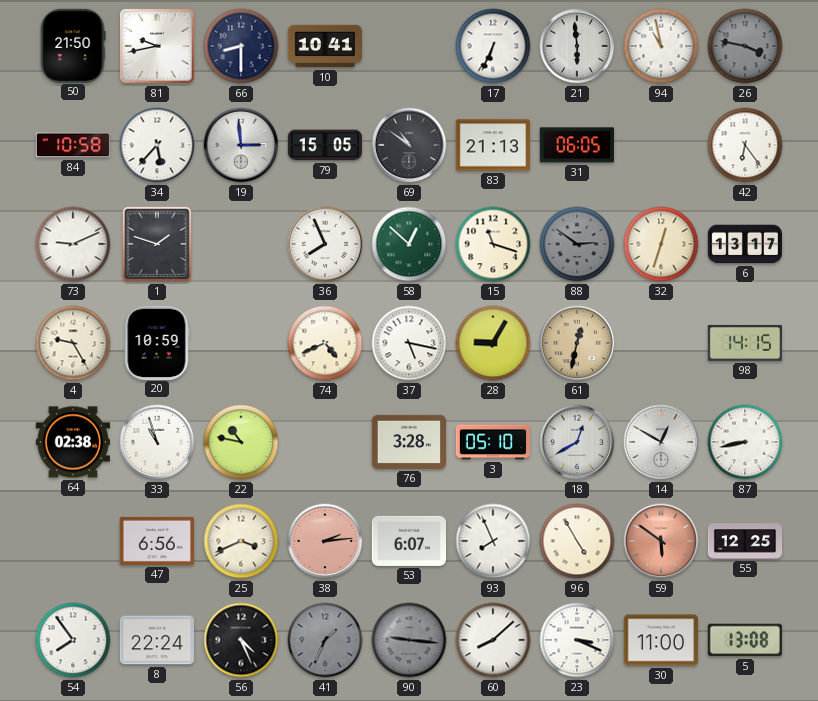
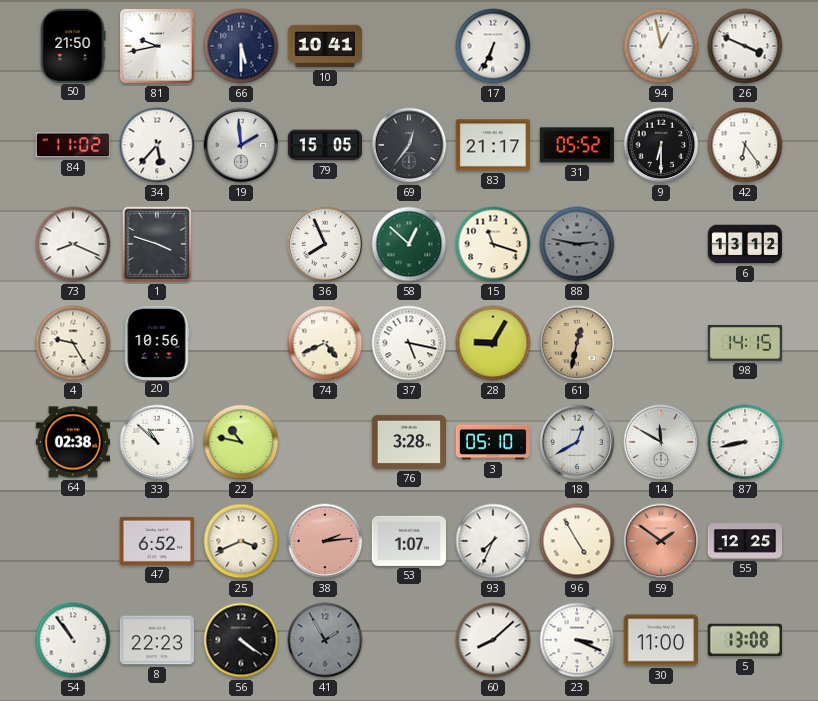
66: 8:30 -> 5:30 (241, 46)
21: 5:59 -> none (577, 46)
94: 10:58 -> 12:58 (661, 46)
26: 3:47 -> 3:49 (745, 46)
26 dial: grey -> white (745, 46)
84: 10:58 -> 11:02 (73, 145)
19: 2:59 -> 1:59 (241, 145)
69: 10:51 -> 12:36 (409, 145)
83: 21:13 -> 21:17 (492, 145)
31: 06:05 -> 05:52 (577, 145)
9: none -> 6:30 (661, 145)
73: 9:11 -> 8:19 (73, 244)
1: 1:48 -> 3:48 (157, 244)
88: 2:51 -> 2:47 (577, 244)
32: 12:33 -> none (661, 244)
6: 13:17 -> 13:12 (744, 244)
20: 10:59 -> 10:56 (157, 342)
33: 10:57 -> 10:52 (157, 442)
14: 12:50 -> 11:50 (661, 442)
47: 6:56 -> 6:52 (156, 541)
53: 6:07 -> 1:07 (408, 541)
93: 7:56 -> 7:34 (493, 541)
59: 5:51 -> 1:51 (661, 541)
54: 7:54 -> 10:54 (73, 640)
8: 22:24 -> 22:23 (156, 640)
56: 4:26 -> 4:21 (241, 640)
41: 1:34 -> 1:55 (325, 640)
90: 9:16 -> none (409, 640)
